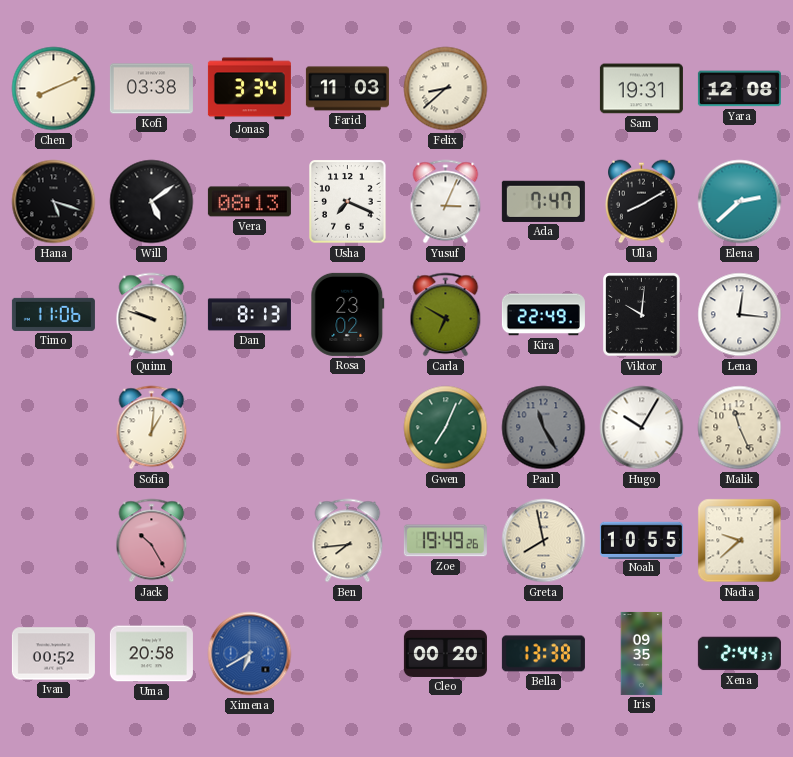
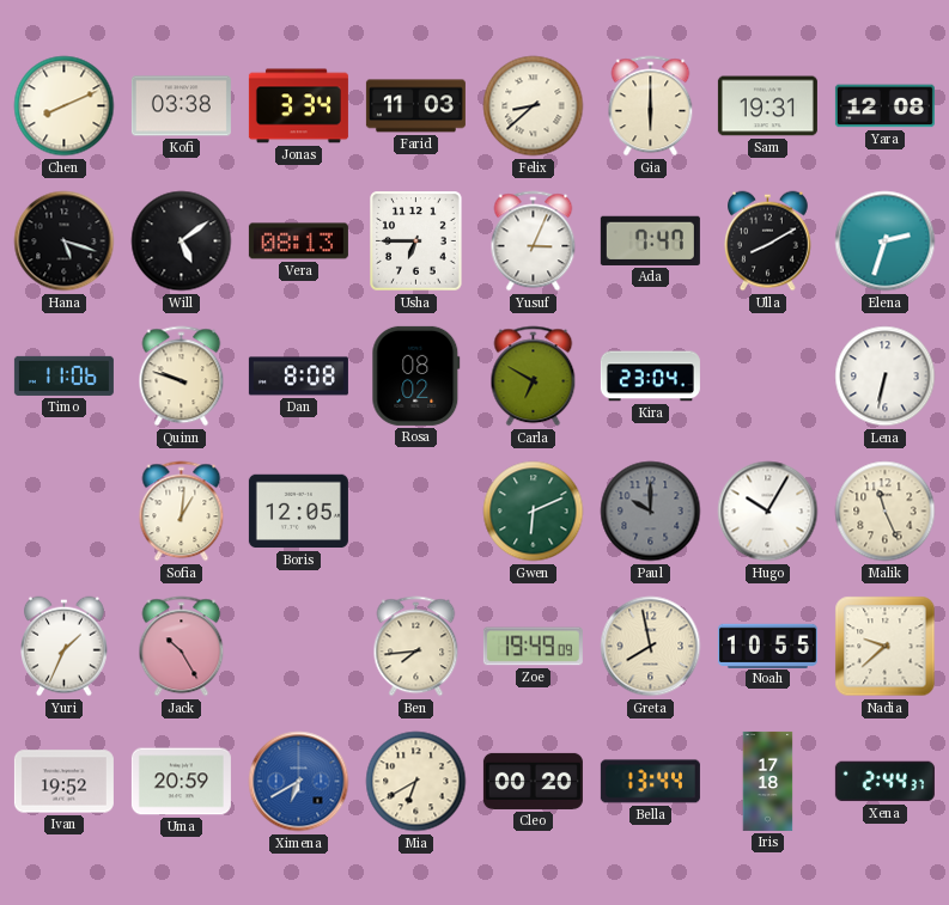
Gia: none -> 6:00 (651, 106)
Usha: 7:19 -> 6:45 (416, 241)
Elena: 2:38 -> 2:33 (886, 241)
Dan: 8:13 -> 8:08 (298, 377)
Rosa: 23:02 -> 08:02 (416, 375)
Kira: 22:49 -> 23:04 (650, 377)
Viktor: 10:01 -> none (642, 315)
Lena: 12:16 -> 6:32 (886, 377)
Boris: none -> 12:05 (298, 512)
Gwen: 7:04 -> 6:11 (534, 512)
Paul: 11:25 -> 10:00 (651, 512)
Yuri: none -> 1:34 (65, 647)
Zoe: 19:49:26 -> 19:49:09 (533, 647)
Ivan: 00:52 -> 19:52 (63, 782)
Uma: 20:58 -> 20:59 (181, 782)
Mia: none -> 6:40 (416, 782)
Bella: 13:38 -> 13:44 (650, 782)
Iris: 09:35 -> 17:18 (768, 781)
